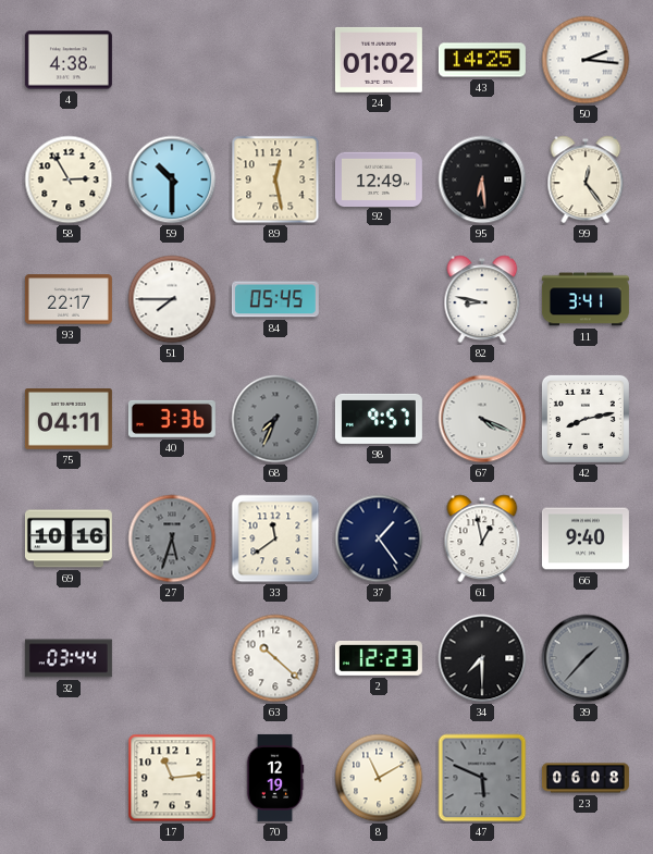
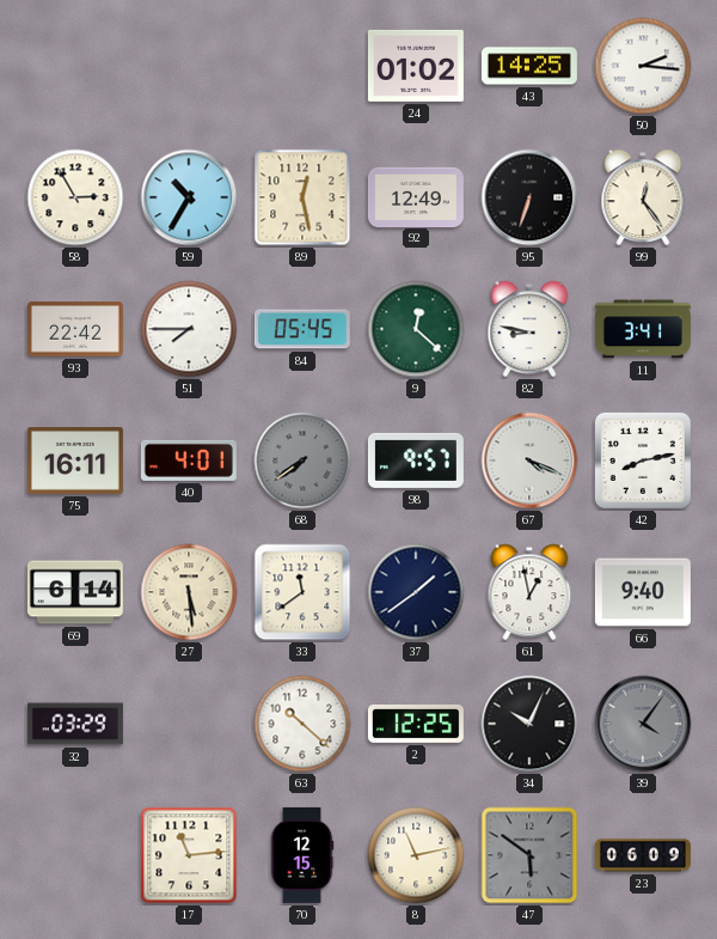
4: 4:38 -> none (69, 60)
59: 10:30 -> 10:35 (189, 197)
95: 6:29 -> 6:33 (529, 197)
93: 22:17 -> 22:42 (75, 329)
9: none -> 12:22 (416, 329)
75: 04:11 -> 16:11 (75, 462)
40: 3:36 -> 4:01 (189, 461)
68: 7:34 -> 7:39 (302, 461)
69: 10:16 -> 6:14 (75, 592)
27: 5:33 -> 5:29 (189, 592)
27 dial: grey -> cream (189, 592)
37: 1:24 -> 1:39 (416, 592)
32: 03:44 -> 03:29 (75, 724)
2: 12:23 -> 12:25 (416, 724)
34: 7:30 -> 10:04 (529, 724)
39: 1:37 -> 4:06 (643, 724)
70: 12:19 -> 12:15 (302, 855)
8: 11:10 -> 11:13 (416, 855)
47: 5:49 -> 5:51 (529, 855)
23: 06:08 -> 06:09 (643, 855)
